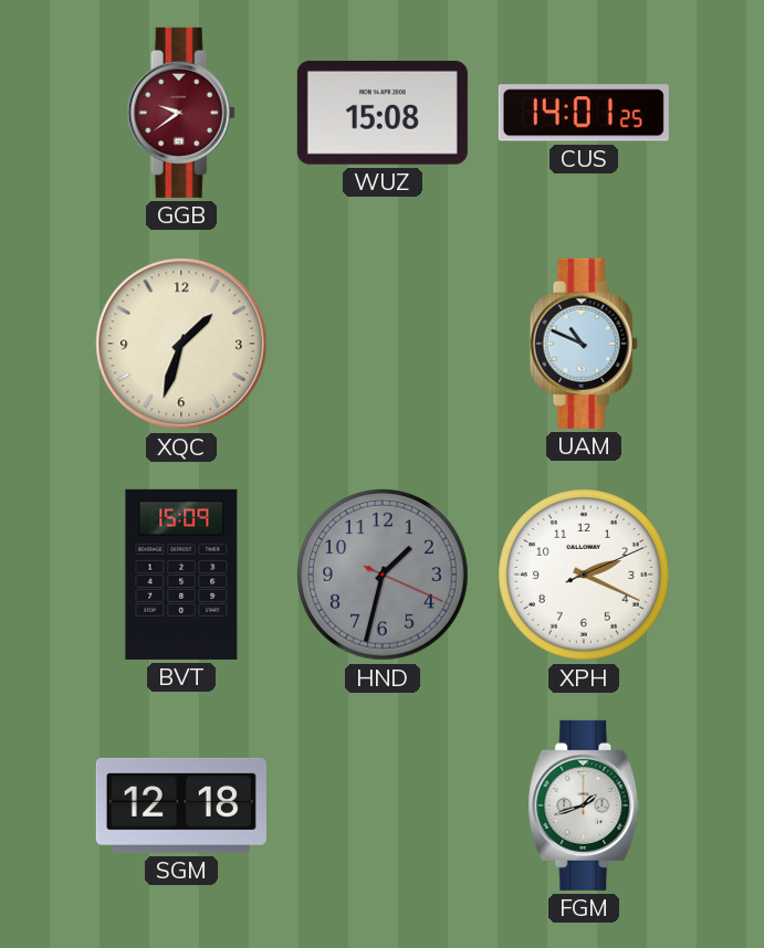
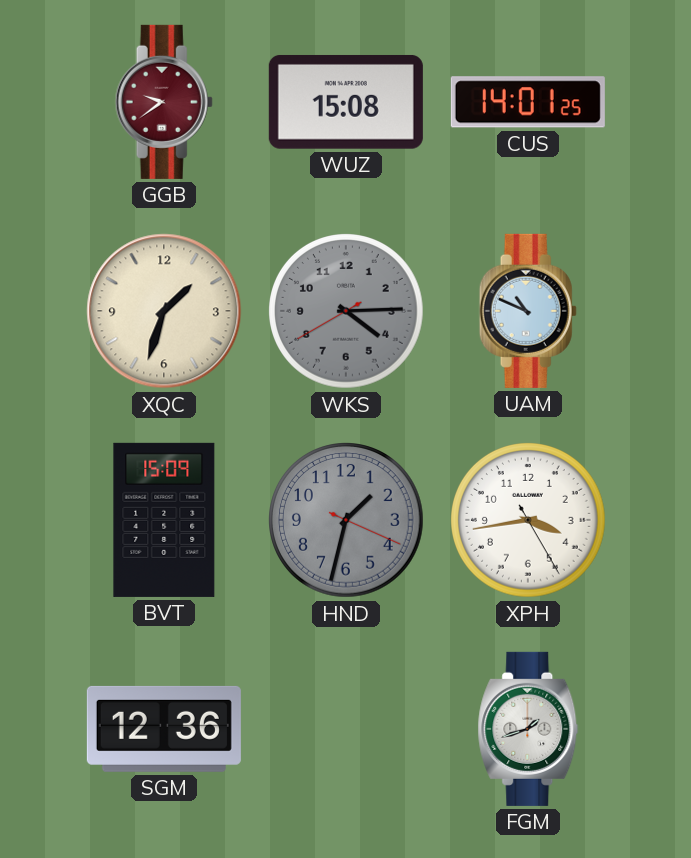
WKS: none -> 4:14 (347, 312)
XPH: 2:19 -> 3:43 (529, 521)
SGM: 12:18 -> 12:36 (164, 729)
